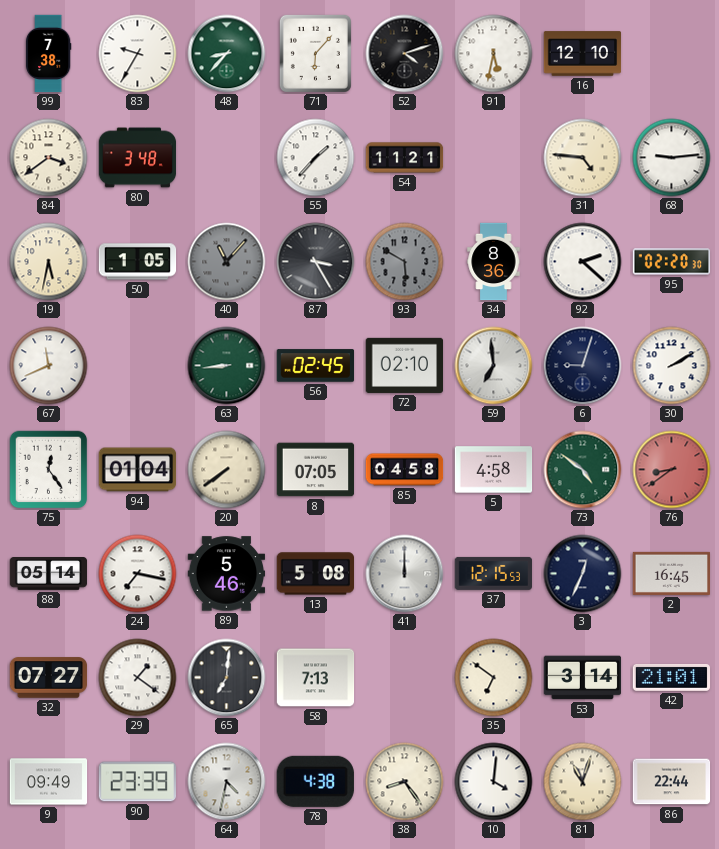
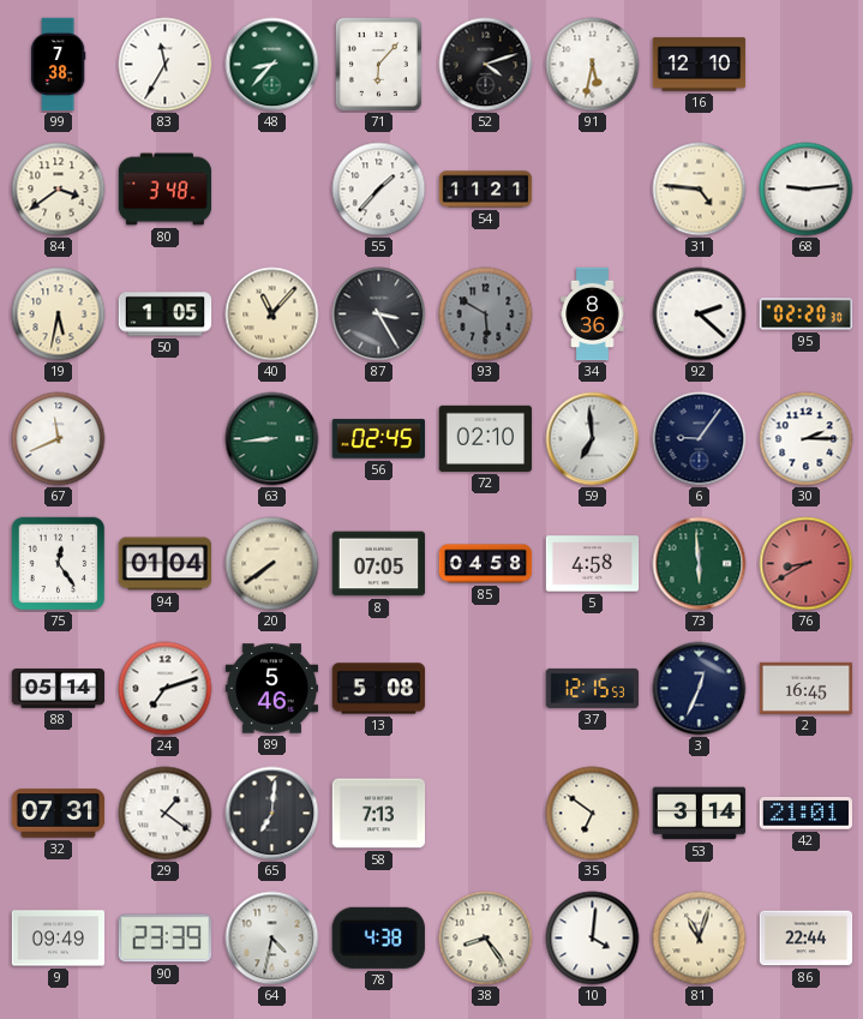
83: 9:35 -> 11:35 (166, 65)
40 dial: grey -> cream (272, 314)
6: 9:03 -> 9:06 (700, 439)
30: 2:10 -> 2:15 (807, 439)
73: 4:51 -> 5:59 (700, 564)
76: 8:39 -> 8:40 (807, 564)
24: 7:17 -> 7:12 (166, 689)
41: 12:00 -> none (405, 574)
32: 07:27 -> 07:31 (59, 814)
